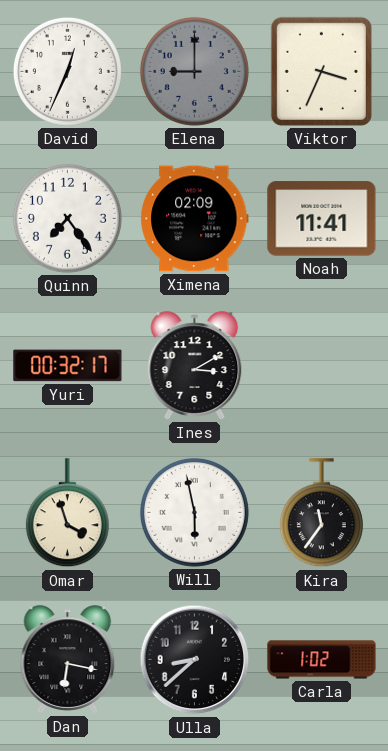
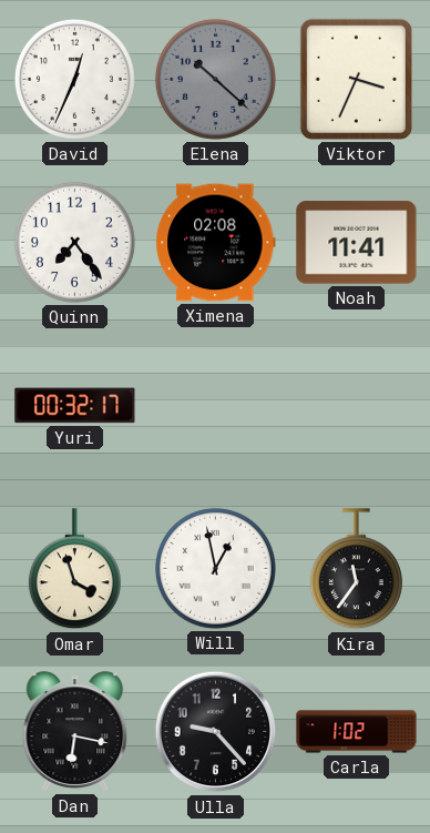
Elena: 9:00 -> 10:22 (215, 79)
Ximena: 02:09 -> 02:08 (216, 243)
Ines: 3:10 -> none (195, 366)
Will: 5:58 -> 12:58 (215, 568)
Ulla: 8:38 -> 9:23 (216, 732)
